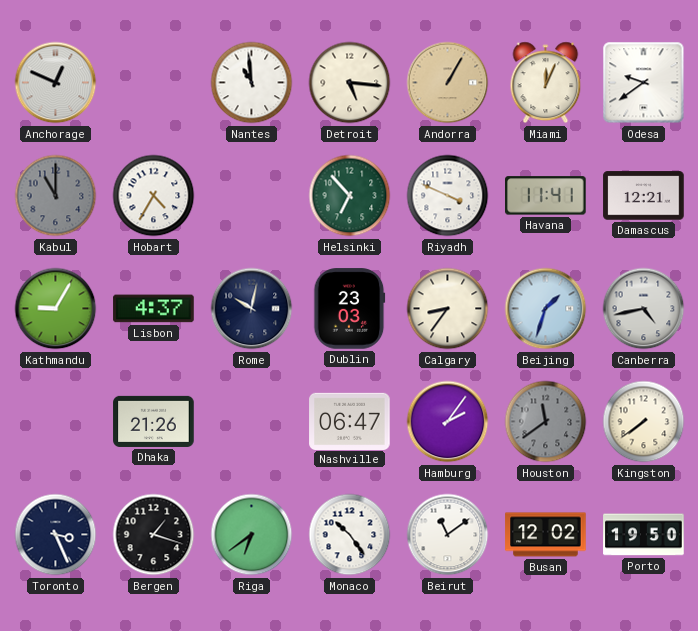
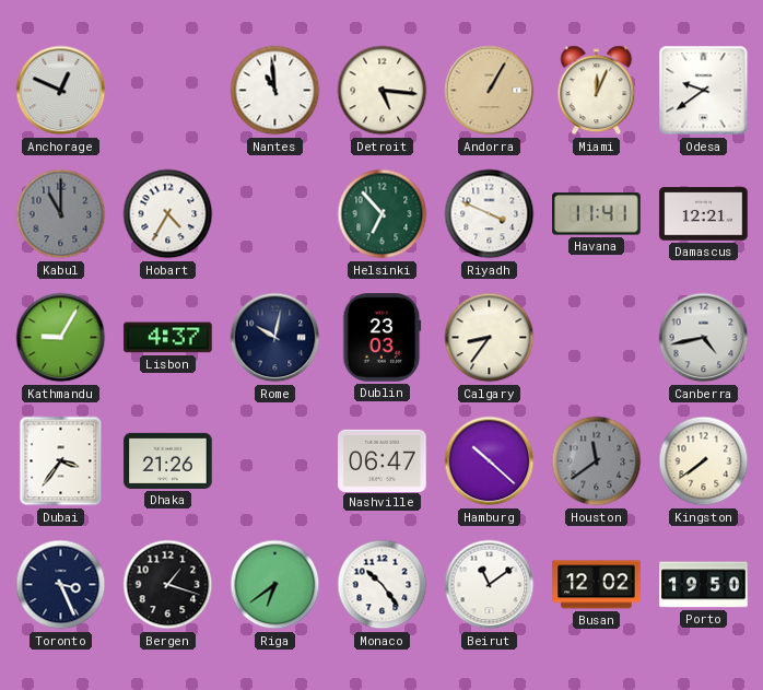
Beijing: 1:33 -> none (546, 309)
Dubai: none -> 3:36 (61, 461)
Hamburg: 2:06 -> 10:22 (490, 461)
